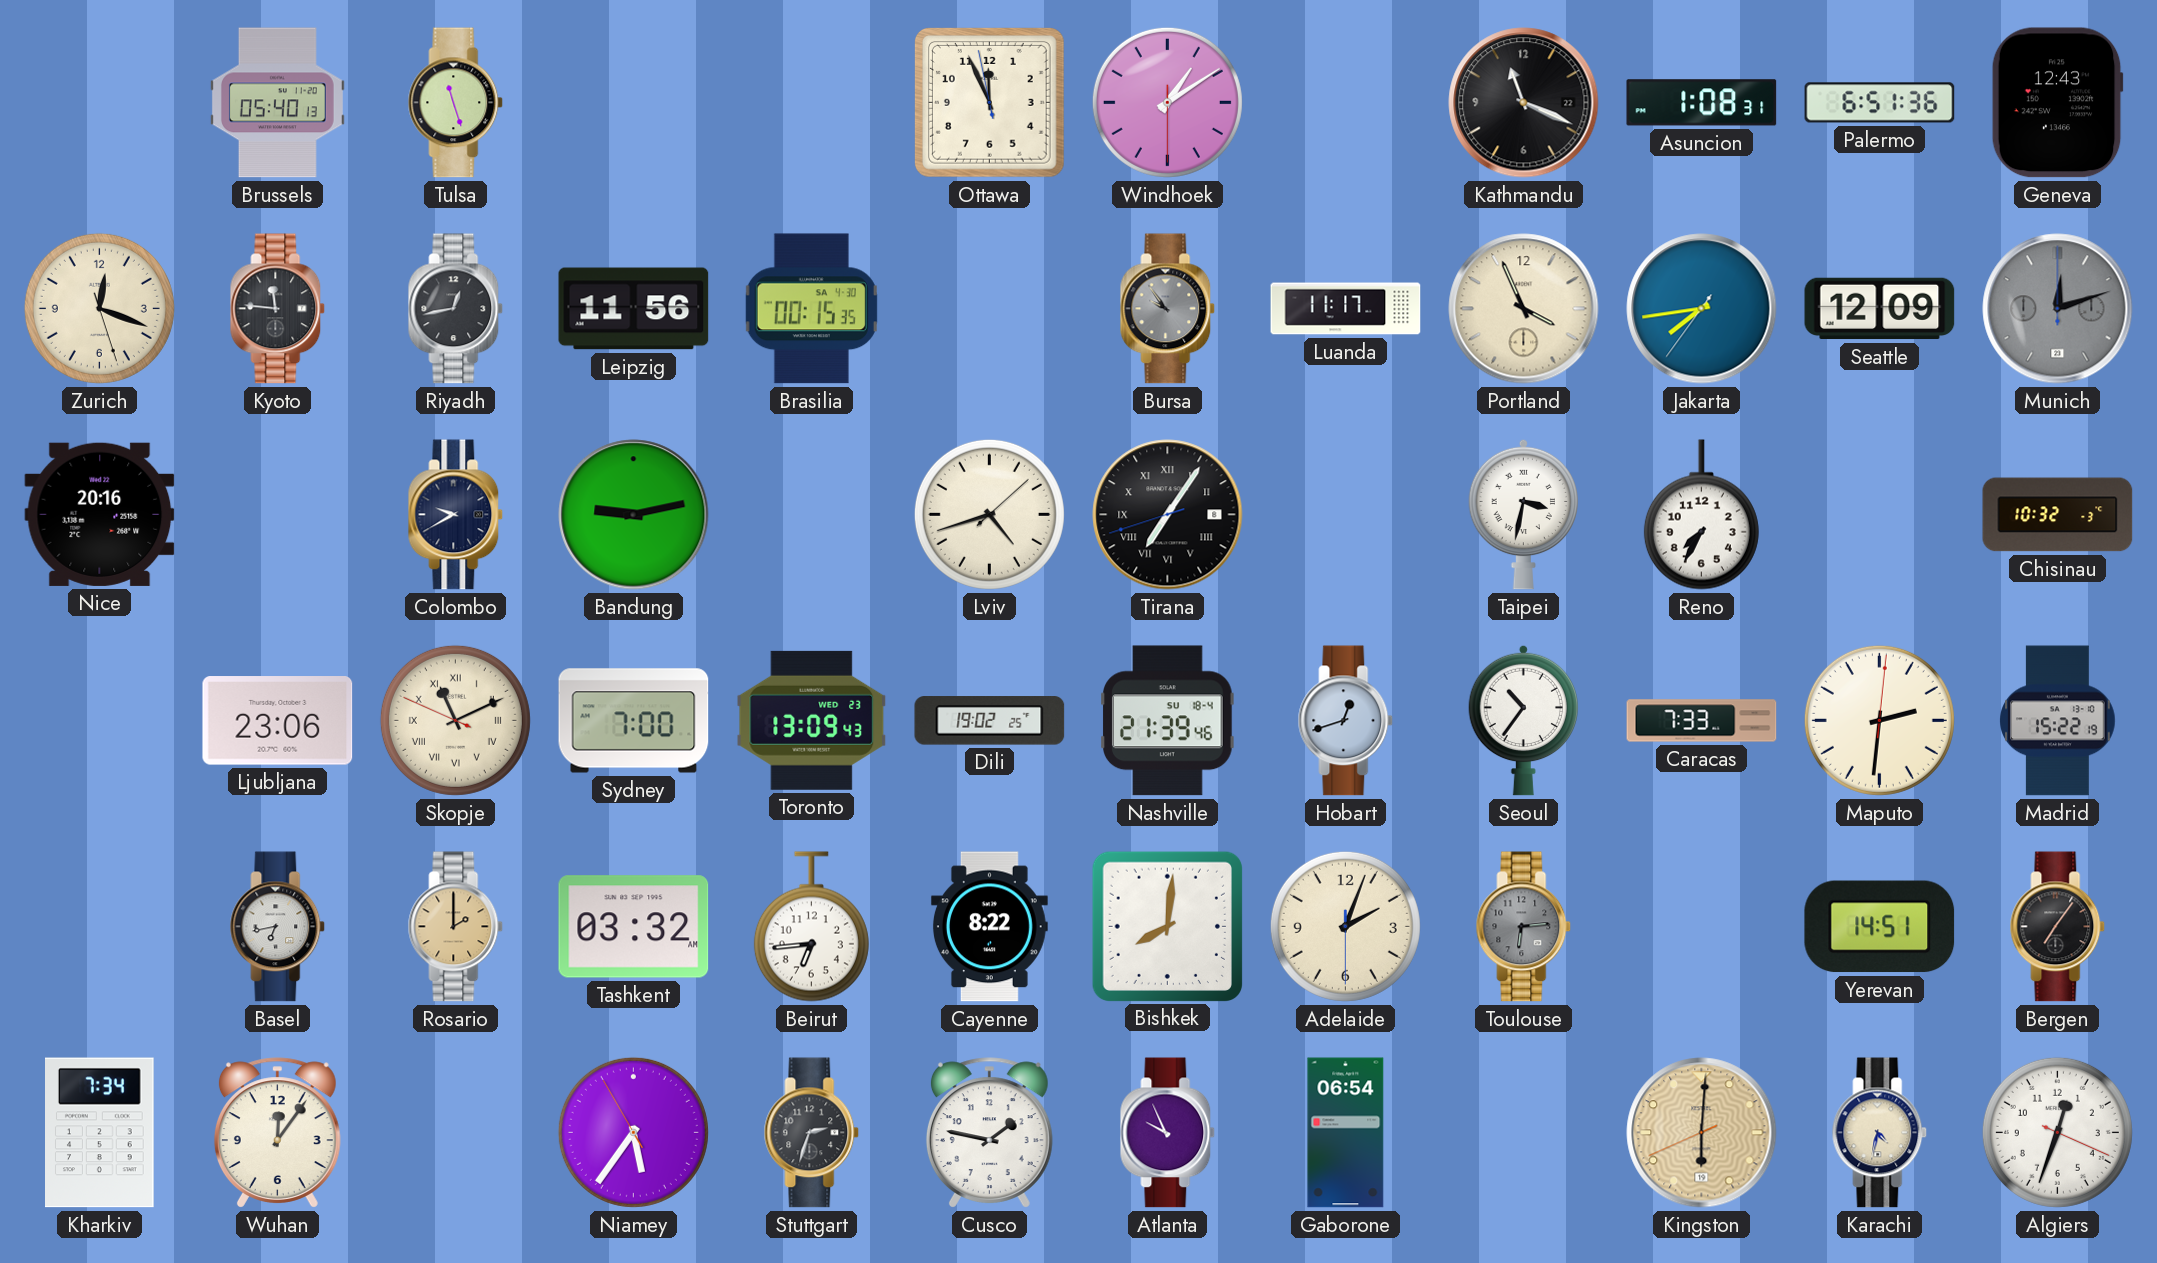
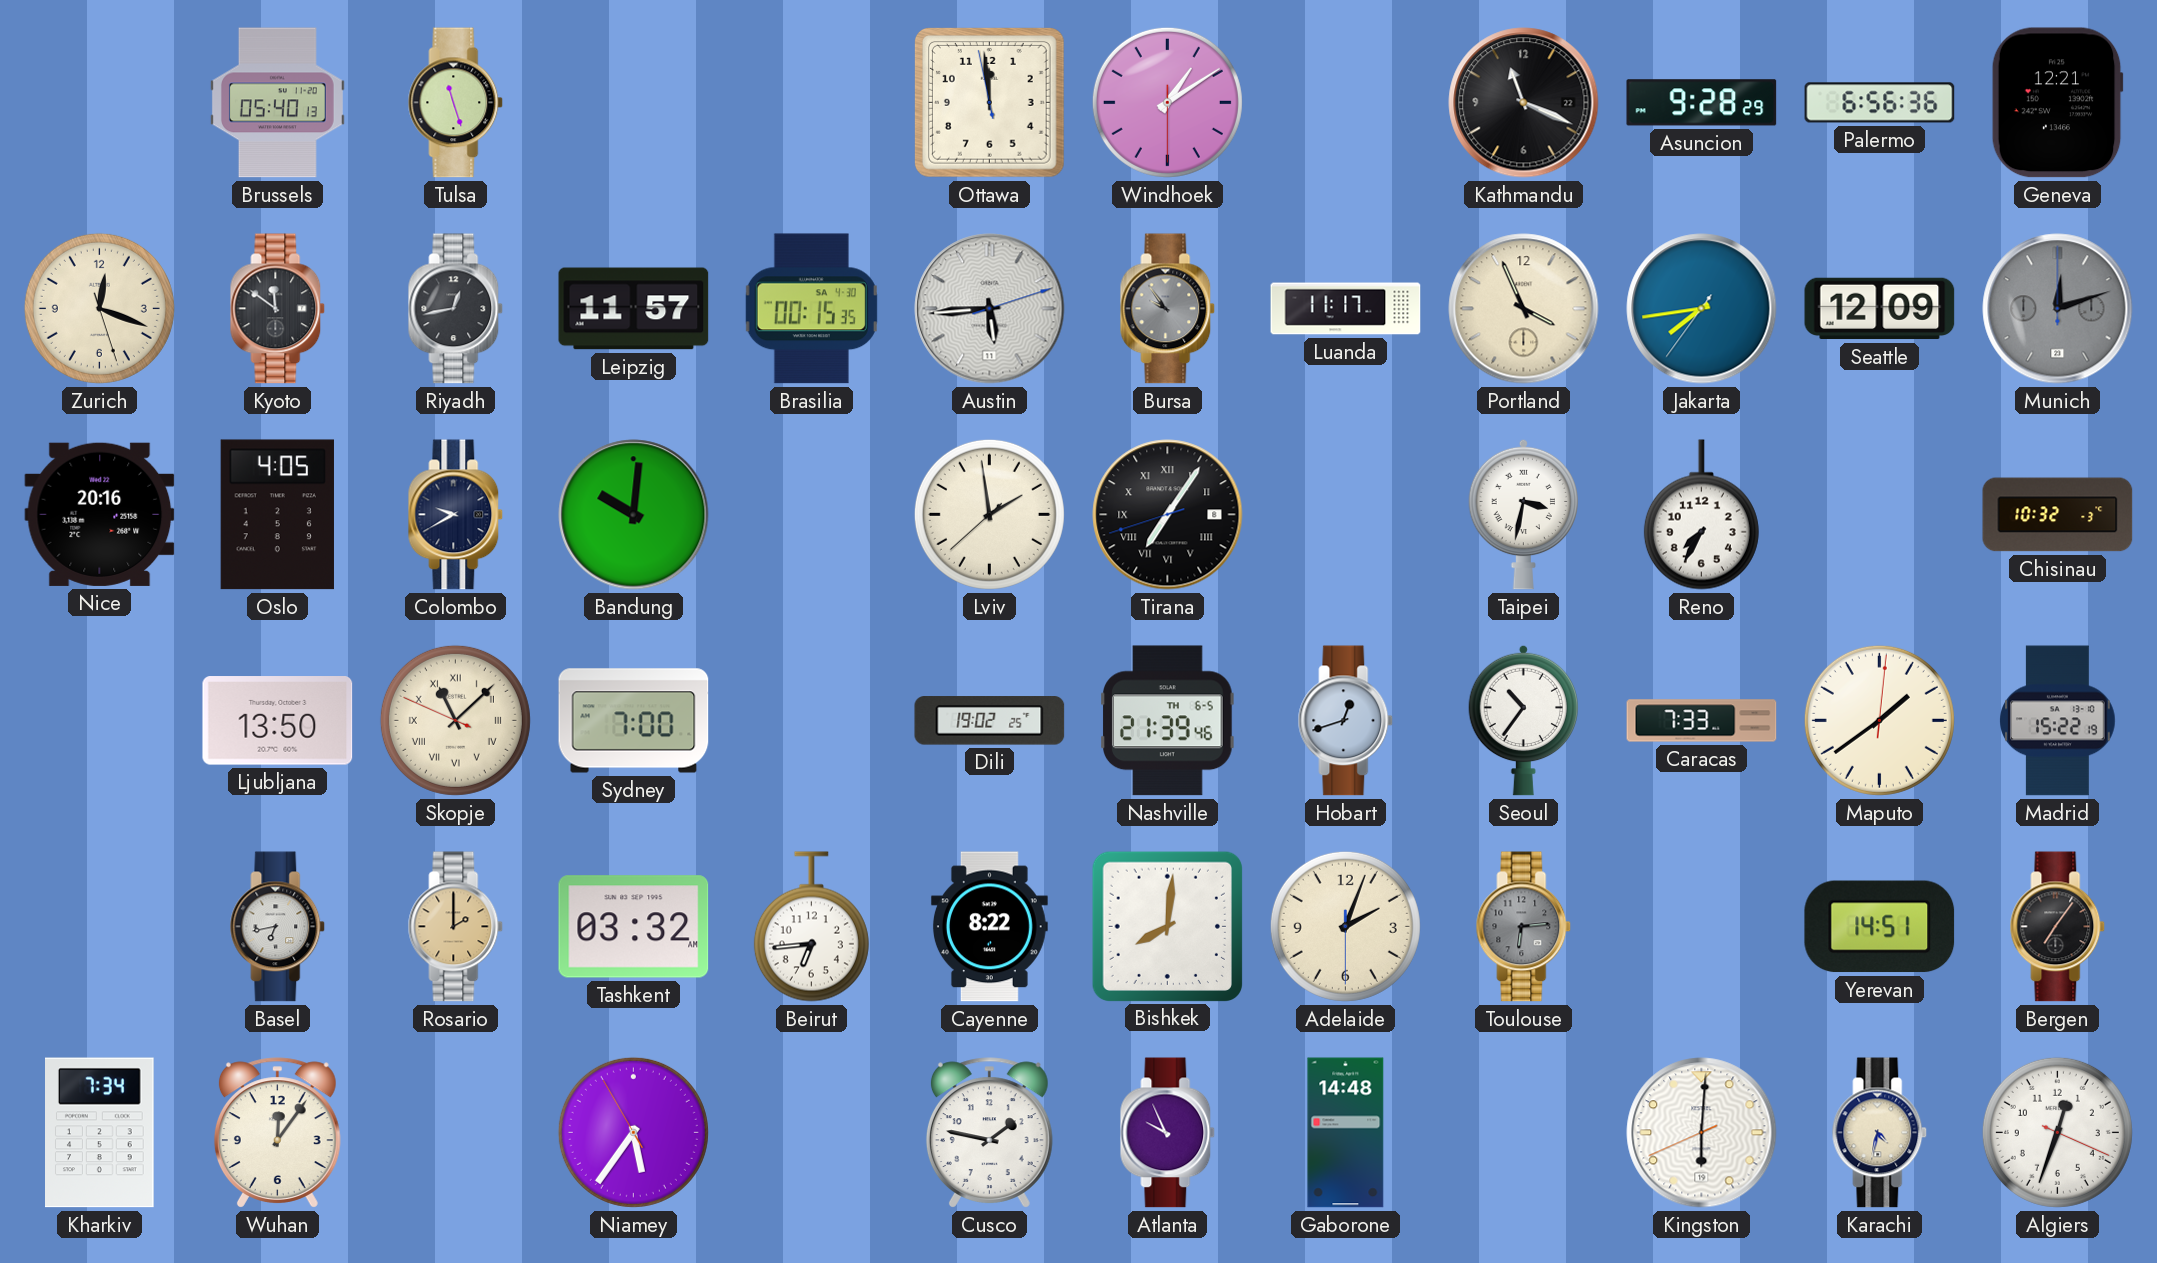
Ottawa: 11:55 -> 11:58 (990, 103)
Asuncion: 1:08 -> 9:28 (1702, 103)
Palermo: 6:51 -> 6:56 (1880, 103)
Geneva: 12:43 -> 12:21 (2057, 103)
Kyoto: 11:46 -> 11:51 (278, 309)
Leipzig: 11:56 -> 11:57 (634, 309)
Austin: none -> 5:44 (990, 309)
Oslo: none -> 4:05 (277, 515)
Bandung: 9:13 -> 10:01 (634, 515)
Lviv: 4:42 -> 1:58 (989, 514)
Ljubljana: 23:06 -> 13:50 (278, 721)
Skopje: 11:10 -> 11:07 (455, 720)
Toronto: 13:09 -> none (812, 720)
Nashville date: SU 18-4 -> TH 6-5 (1168, 721)
Maputo: 2:31 -> 1:39 (1879, 720)
Stuttgart: 2:33 -> none (812, 1133)
Gaborone: 06:54 -> 14:48 (1346, 1133)
Kingston dial: champagne -> white (1702, 1133)
